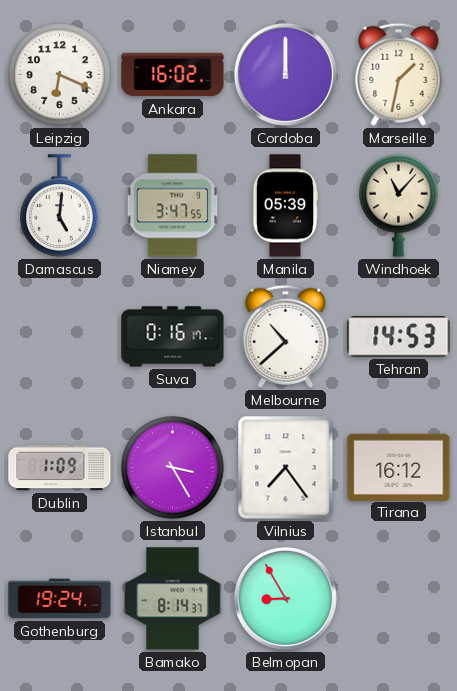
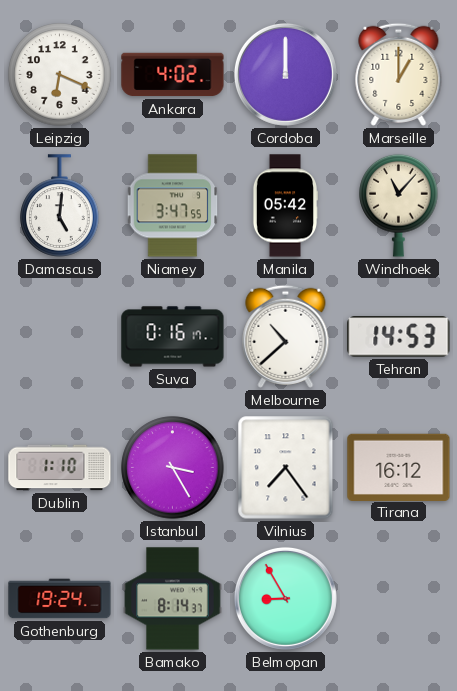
Ankara: 16:02 -> 4:02 (173, 75)
Marseille: 1:32 -> 1:00 (399, 74)
Manila: 05:39 -> 05:42 (284, 206)
Dublin: 1:09 -> 1:10 (60, 468)
